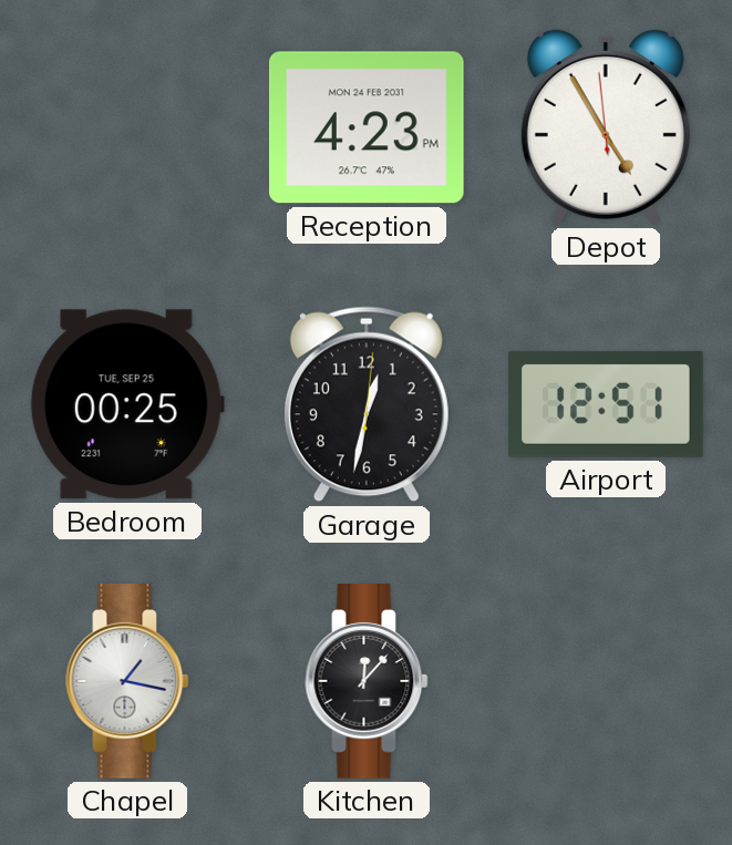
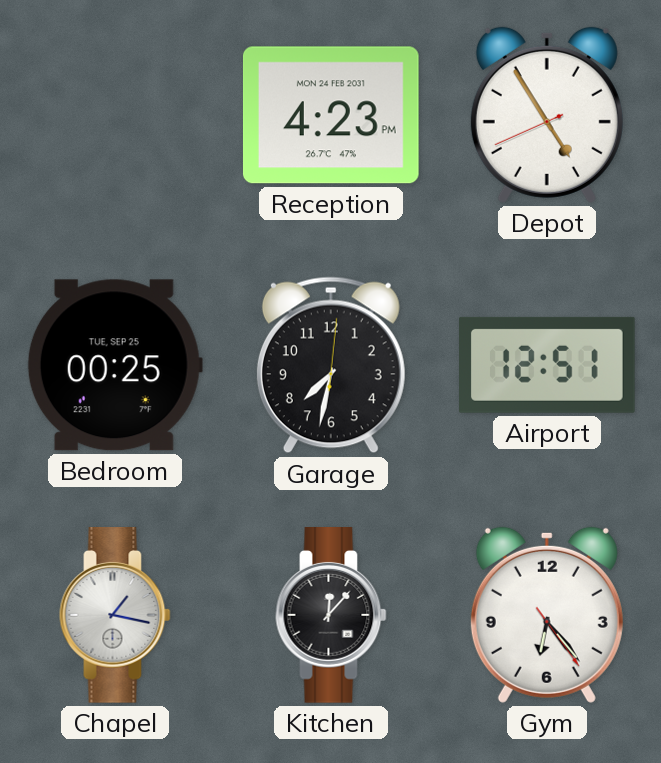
Depot: 4:54:59 -> 4:54:41 (547, 115)
Garage: 12:32 -> 7:32 (331, 365)
Gym: none -> 6:23 (547, 615)
